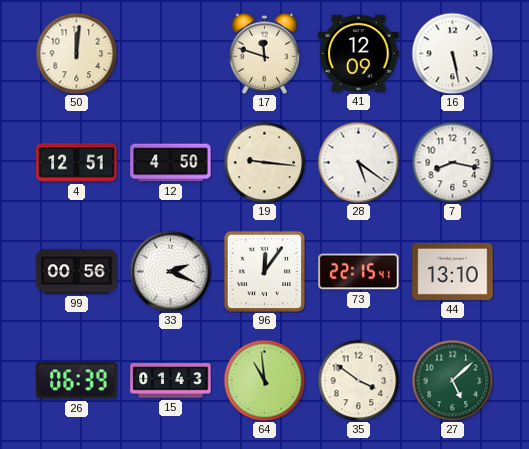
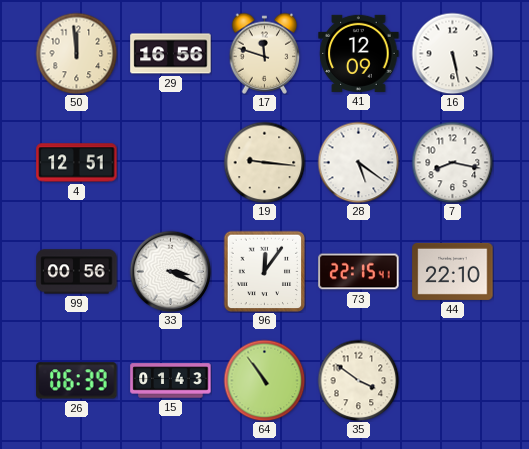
50: 12:01 -> 11:59 (76, 53)
29: none -> 16:56 (171, 54)
12: 4:50 -> none (171, 163)
33: 2:19 -> 3:19 (170, 271)
44: 13:10 -> 22:10 (453, 271)
64: 10:59 -> 10:54 (264, 380)
27: 5:08 -> none (452, 380)
